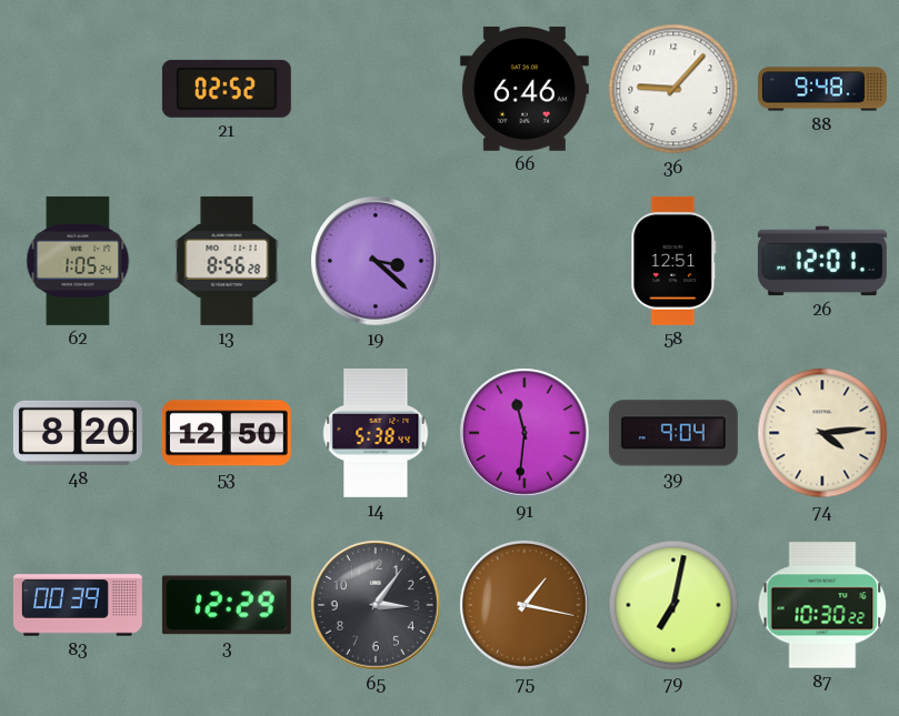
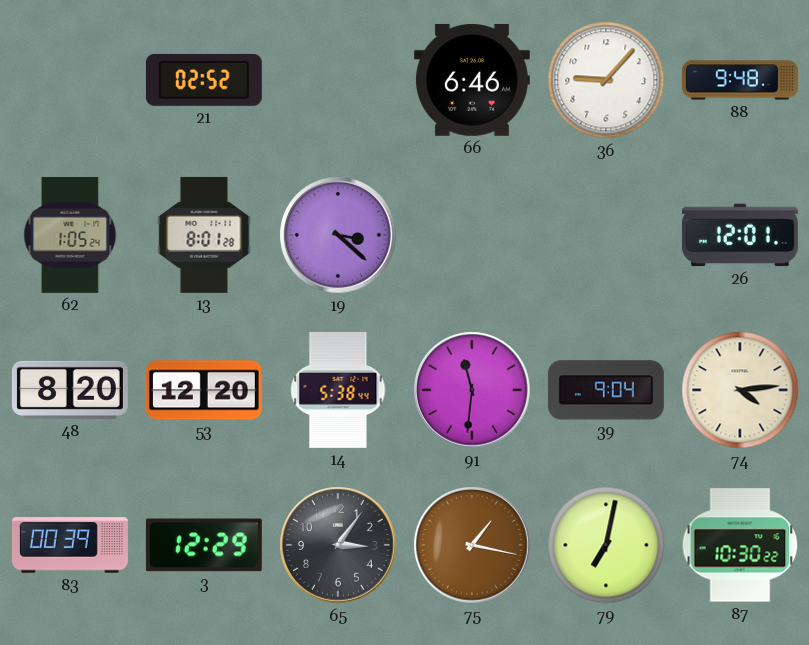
13: 8:56 -> 8:01 (204, 235)
58: 12:51 -> none (673, 261)
53: 12:50 -> 12:20 (204, 390)
